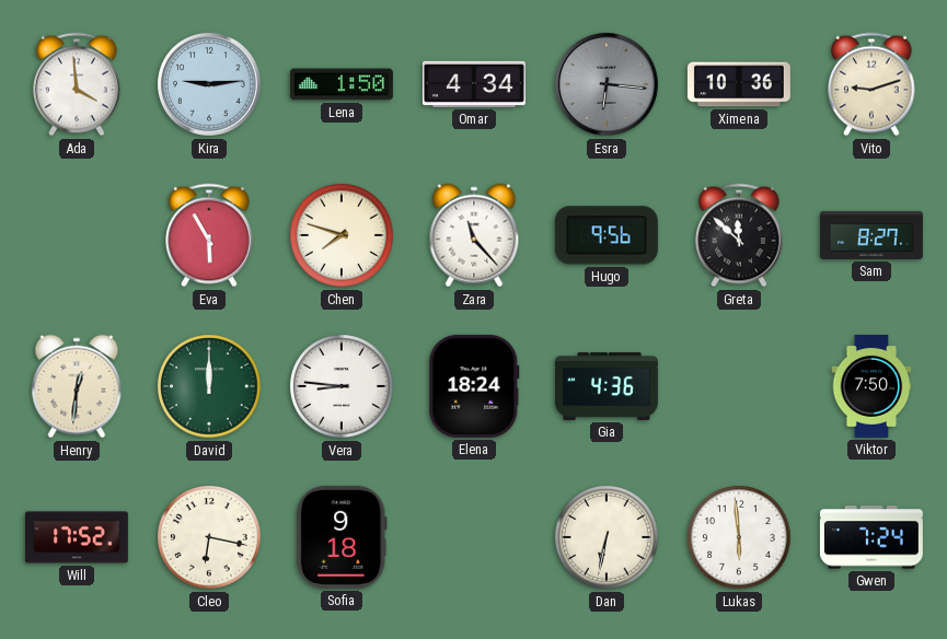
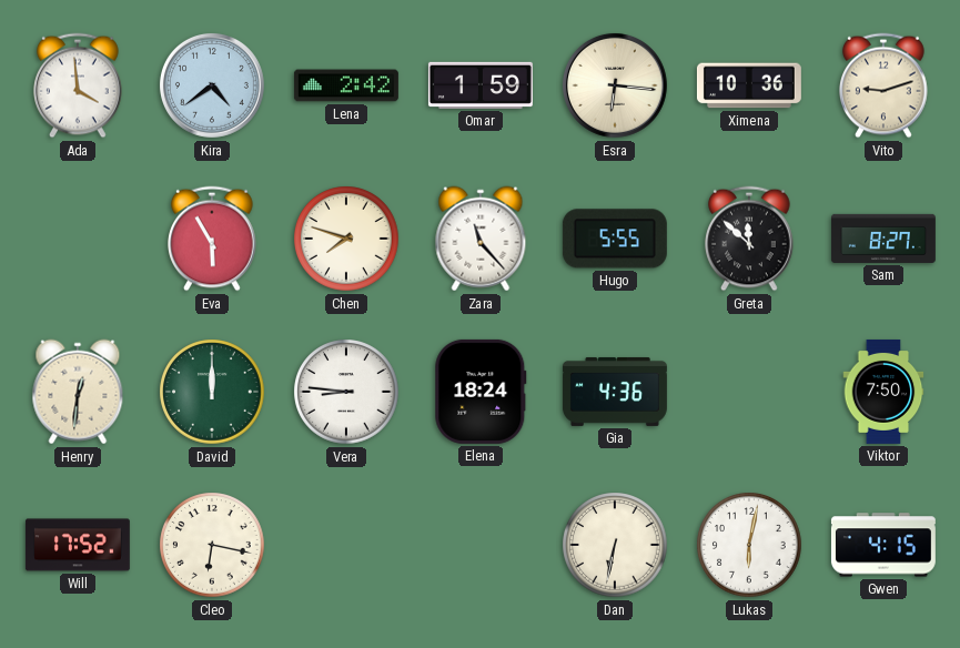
Kira: 9:14 -> 4:39 (212, 85)
Lena: 1:50 -> 2:42 (346, 85)
Omar: 4:34 -> 1:59 (481, 85)
Esra dial: grey -> cream (615, 85)
Hugo: 9:56 -> 5:55 (615, 239)
Sofia: 9:18 -> none (342, 537)
Lukas: 5:59 -> 6:02 (749, 545)
Gwen: 7:24 -> 4:15 (883, 545)
